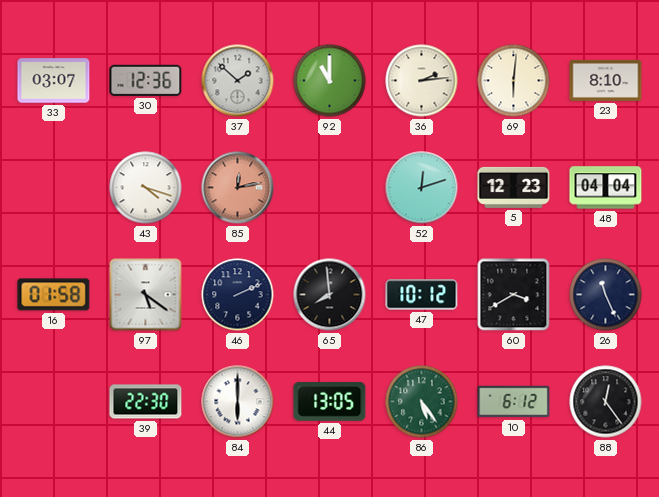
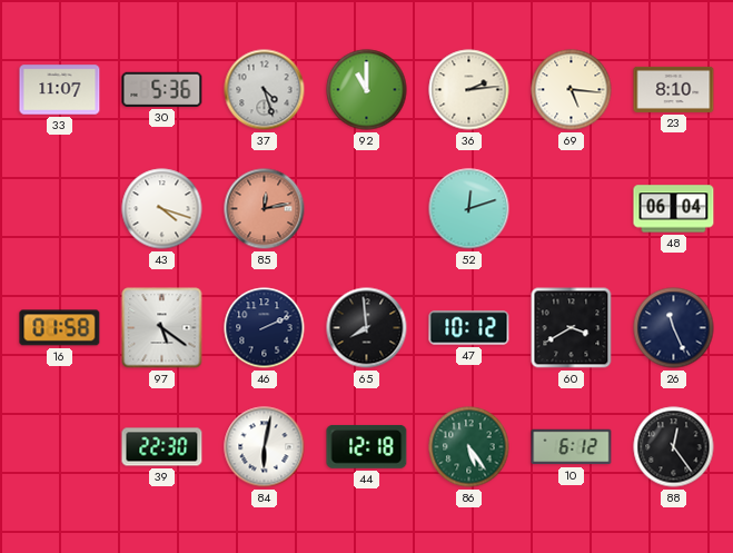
33: 03:07 -> 11:07 (60, 90)
30: 12:36 -> 5:36 (162, 89)
37: 1:52 -> 4:27 (265, 90)
69: 6:01 -> 5:16 (572, 90)
5: 12:23 -> none (514, 187)
48: 04:04 -> 06:04 (674, 209)
84: 6:00 -> 6:02 (265, 447)
44: 13:05 -> 12:18 (367, 446)
